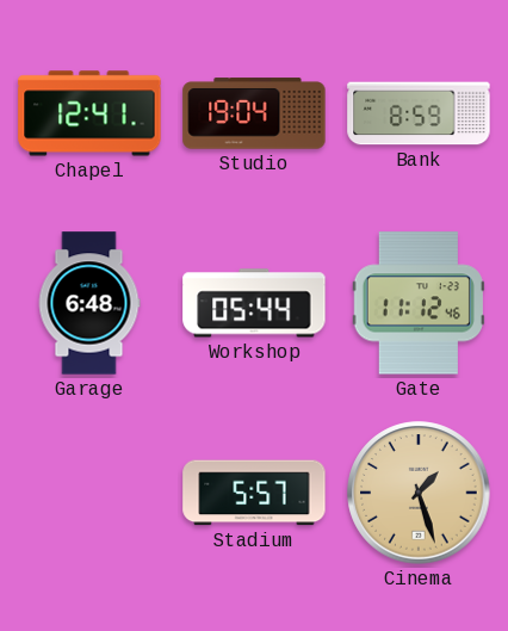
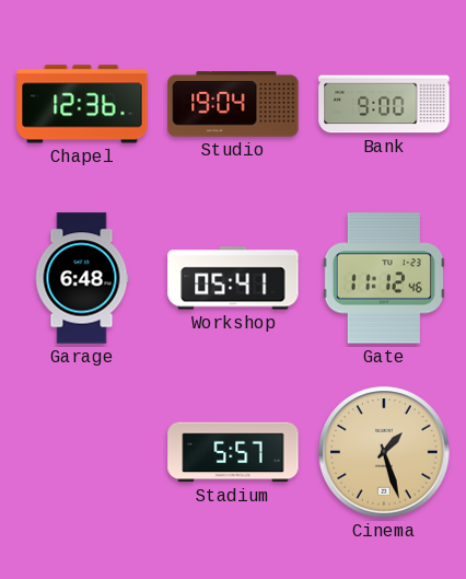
Chapel: 12:41 -> 12:36 (82, 104)
Bank: 8:59 -> 9:00 (384, 104)
Workshop: 05:44 -> 05:41 (233, 278)
